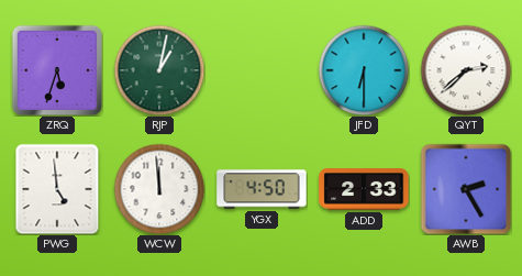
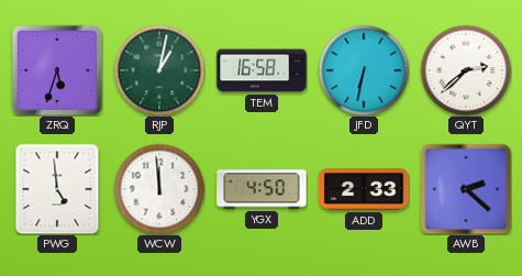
TEM: none -> 16:58 (262, 70)
JFD: 6:30 -> 6:32 (364, 70)
AWB: 2:25 -> 2:22 (466, 189)
